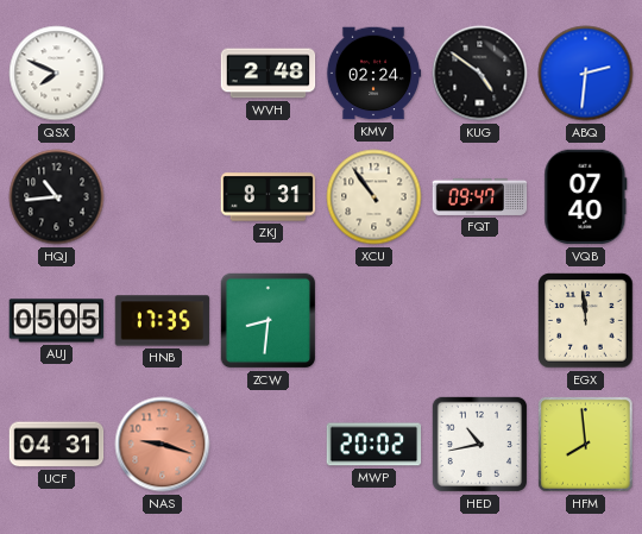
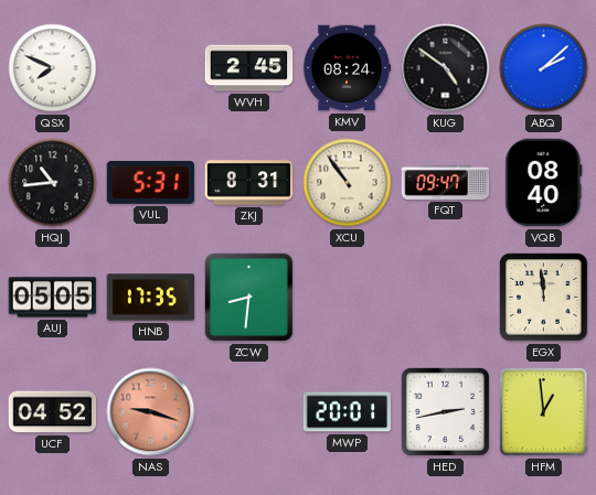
WVH: 2:48 -> 2:45 (249, 68)
KMV: 02:24 -> 08:24 (347, 68)
ABQ: 2:31 -> 2:08 (544, 68)
VUL: none -> 5:31 (151, 182)
VQB: 07:40 -> 08:40 (544, 183)
UCF: 04:31 -> 04:52 (53, 412)
MWP: 20:02 -> 20:01 (348, 412)
HED: 10:43 -> 2:43 (445, 411)
HFM: 7:59 -> 12:59 (544, 412)
